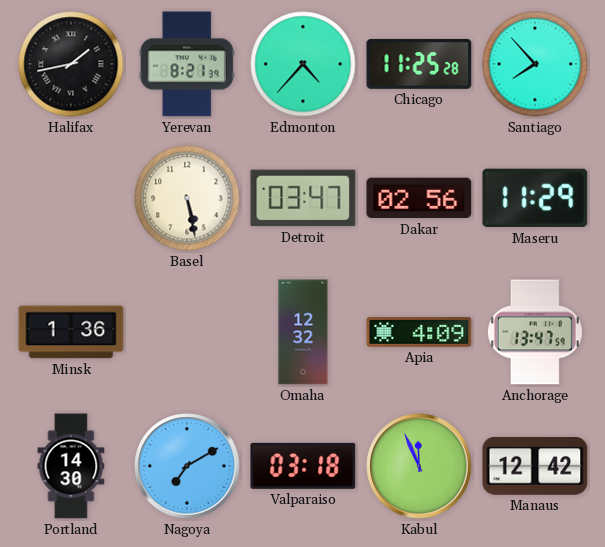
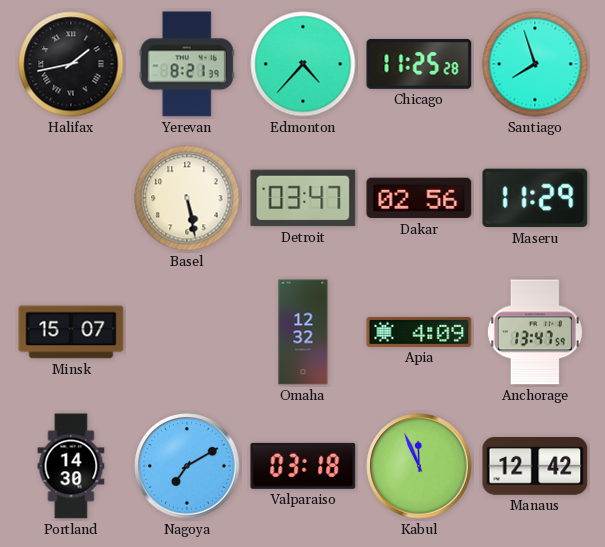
Santiago: 7:53 -> 7:57 (535, 64)
Minsk: 1:36 -> 15:07 (71, 332)
